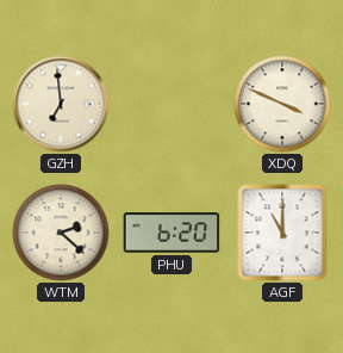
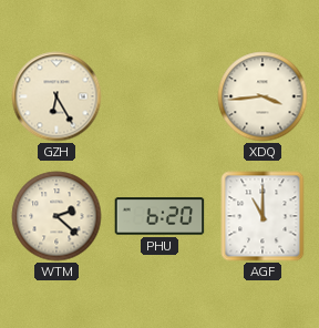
GZH: 6:59 -> 6:25 (56, 96)
XDQ: 3:49 -> 3:44 (263, 96)
